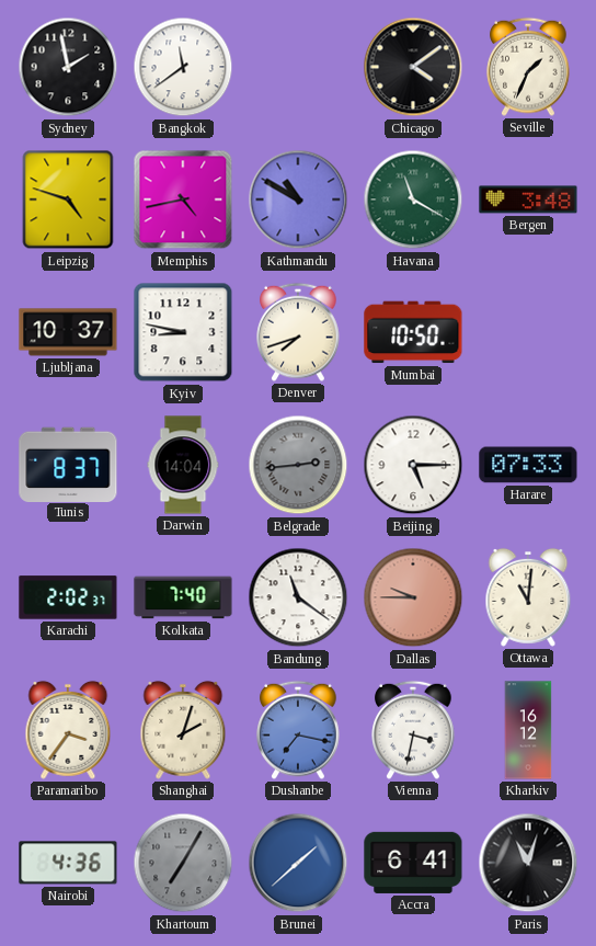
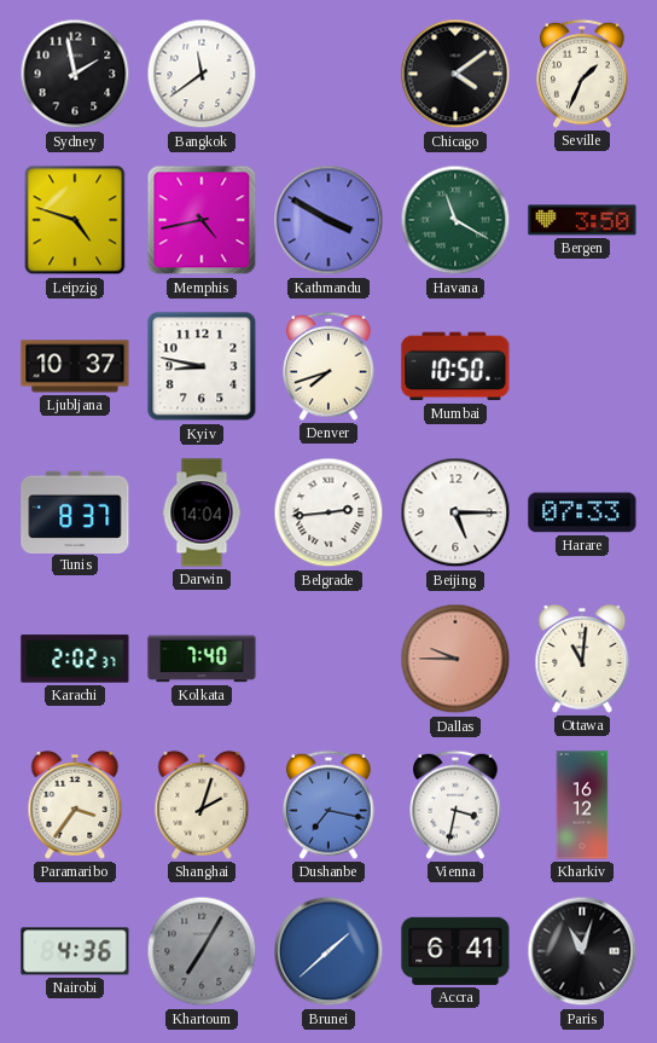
Kathmandu: 10:50 -> 3:50 (328, 220)
Bergen: 3:48 -> 3:50 (582, 220)
Belgrade dial: grey -> white (328, 512)
Bandung: 11:21 -> none (298, 597)
